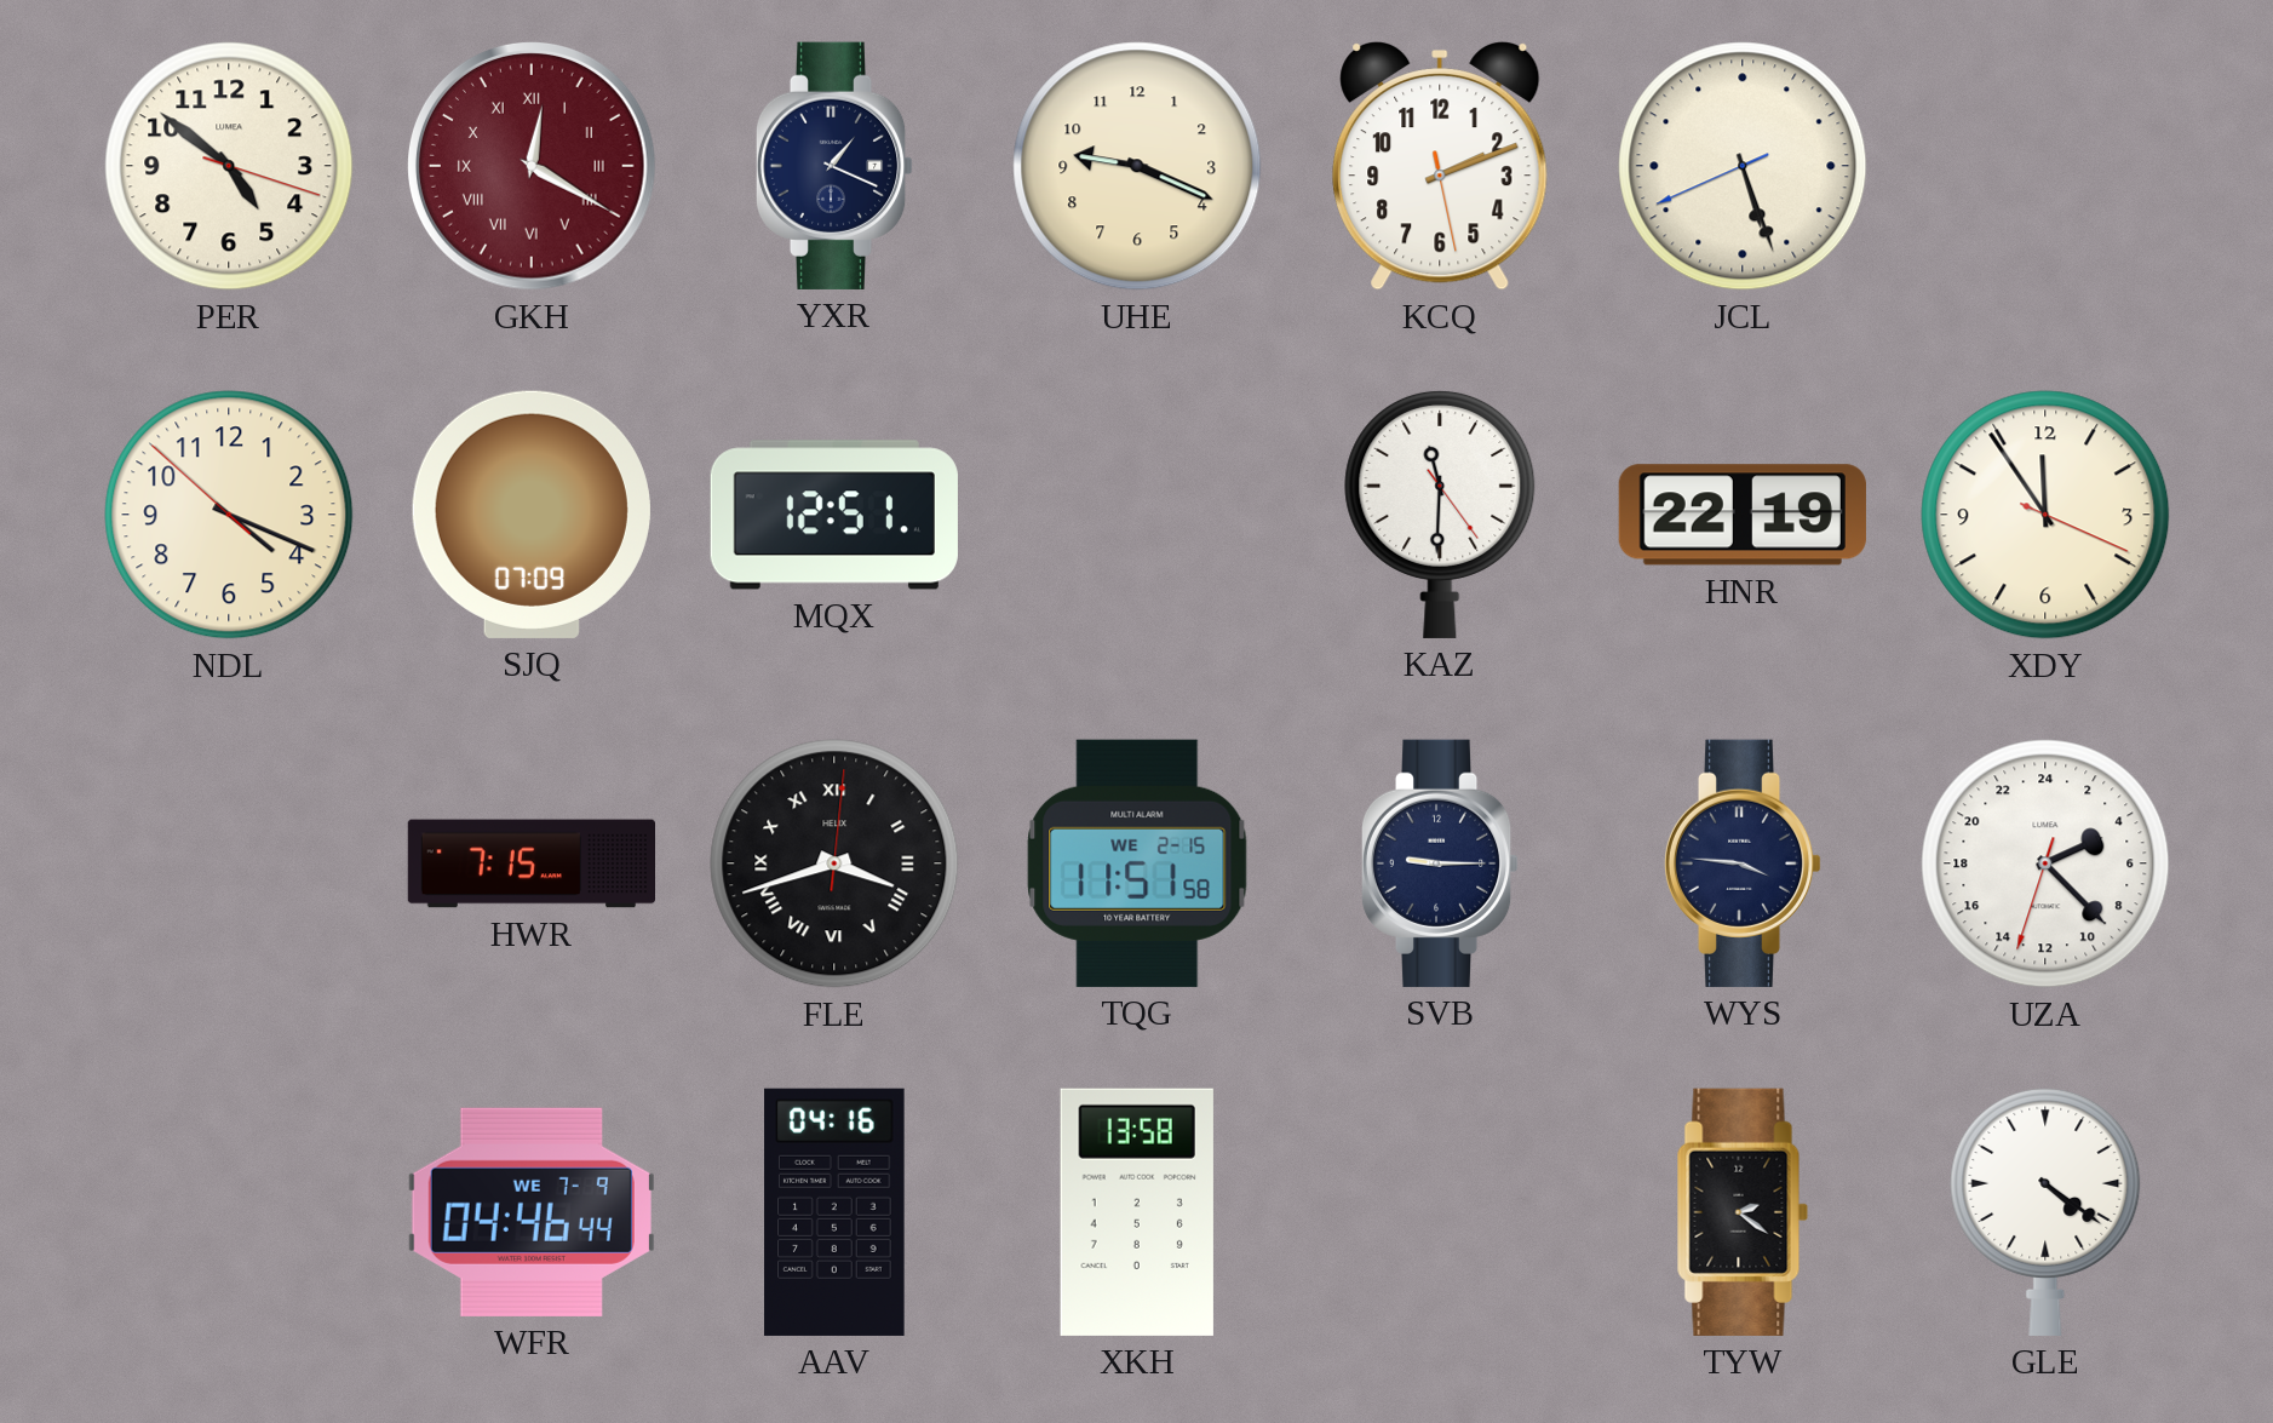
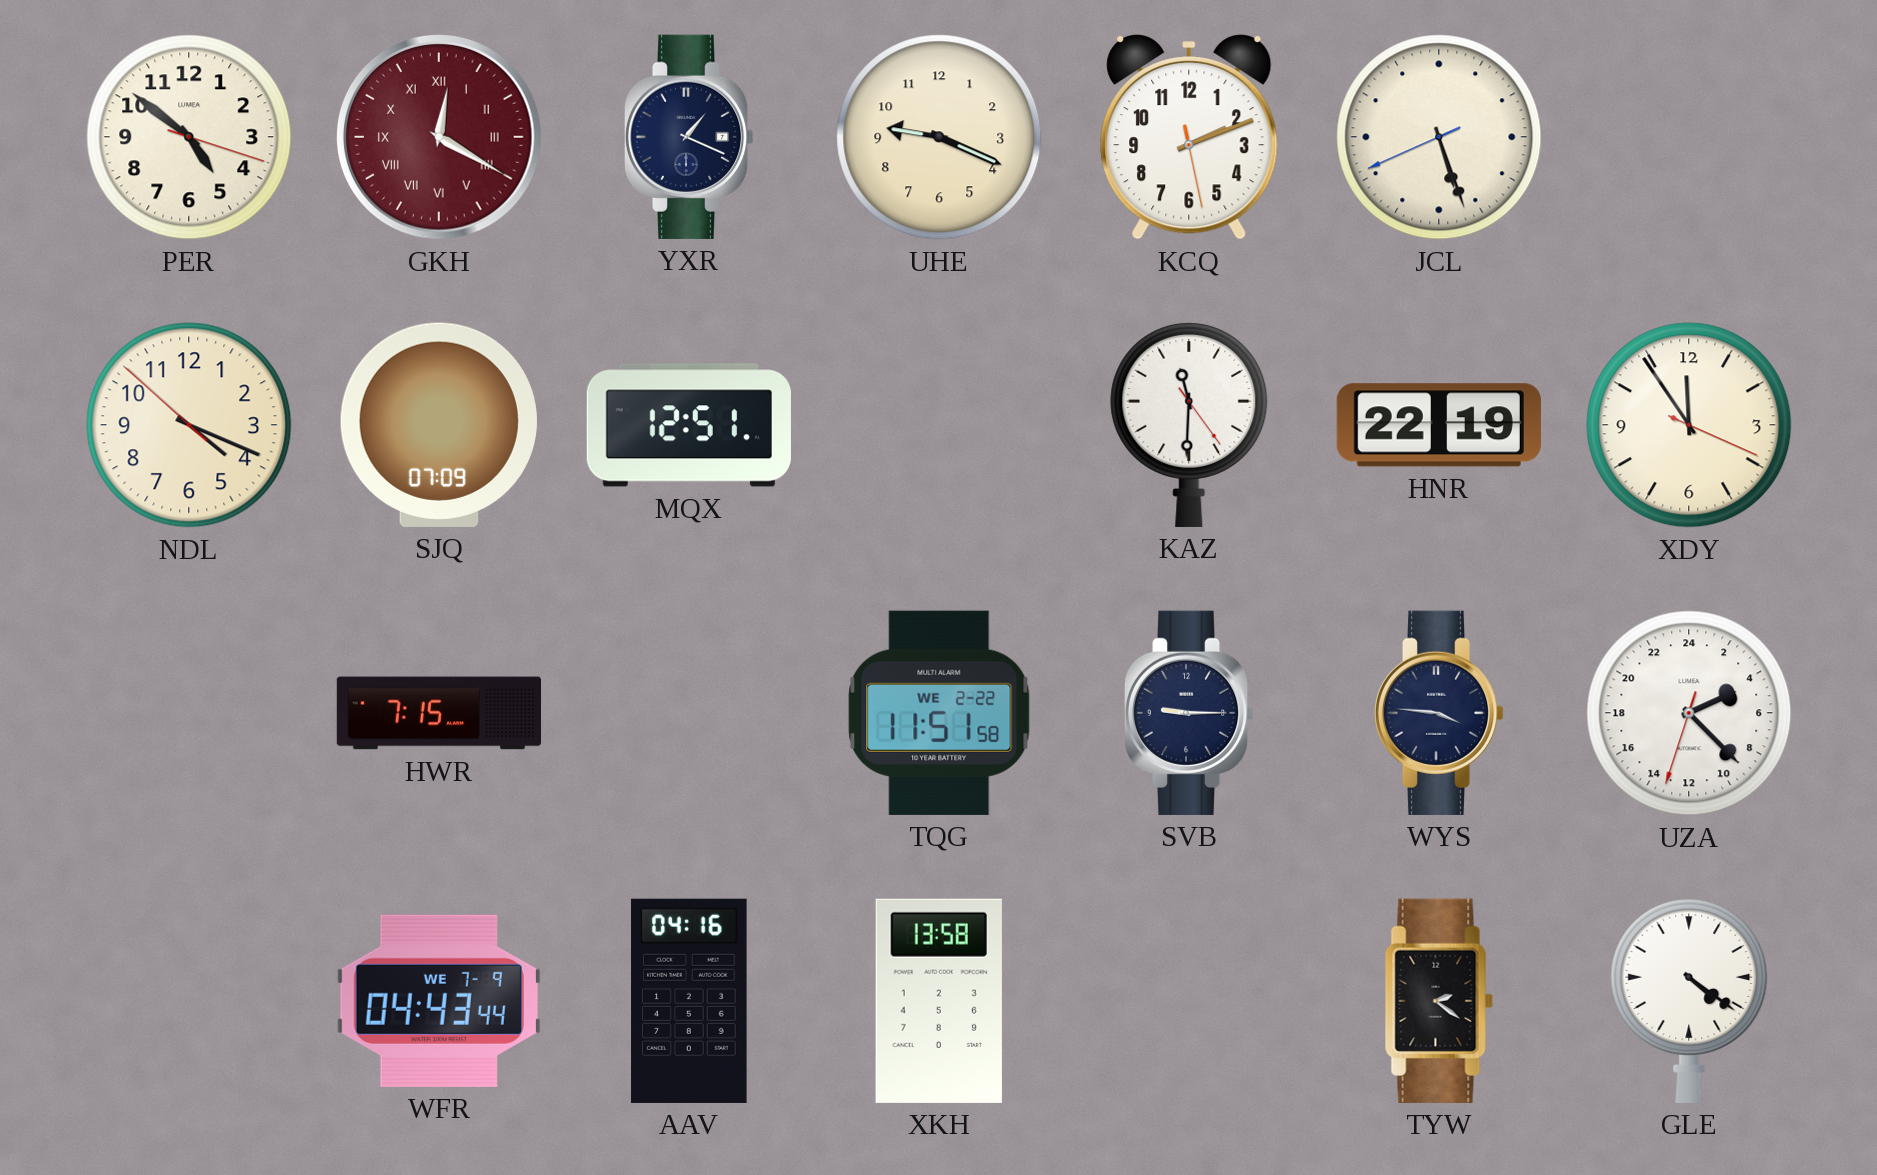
FLE: 3:42 -> none (834, 863)
TQG date: WE 2-15 -> WE 2-22 (939, 713)
WFR: 04:46 -> 04:43 (439, 1001)
